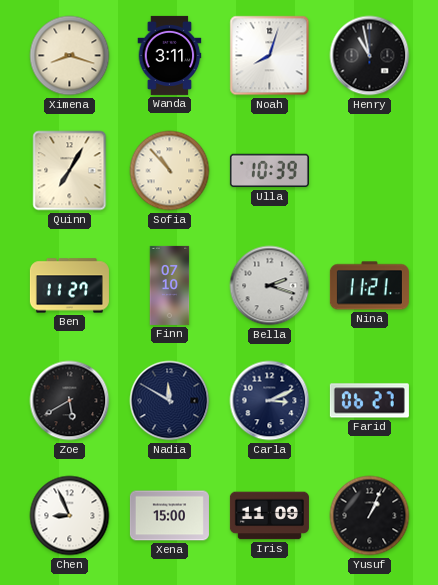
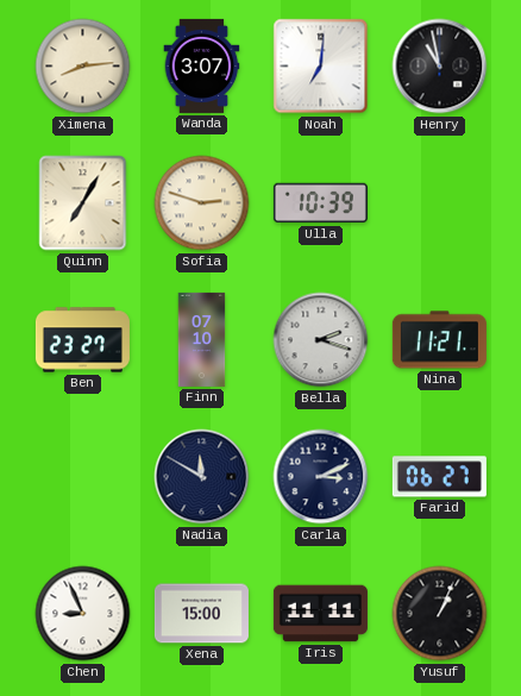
Ximena: 8:18 -> 8:14 (83, 67)
Wanda: 3:11 -> 3:07 (202, 65)
Noah: 8:03 -> 7:01 (321, 67)
Sofia: 10:53 -> 2:48 (202, 203)
Ben: 11:27 -> 23:27 (82, 340)
Zoe: 5:40 -> none (70, 401)
Iris: 11:09 -> 11:11 (320, 614)
